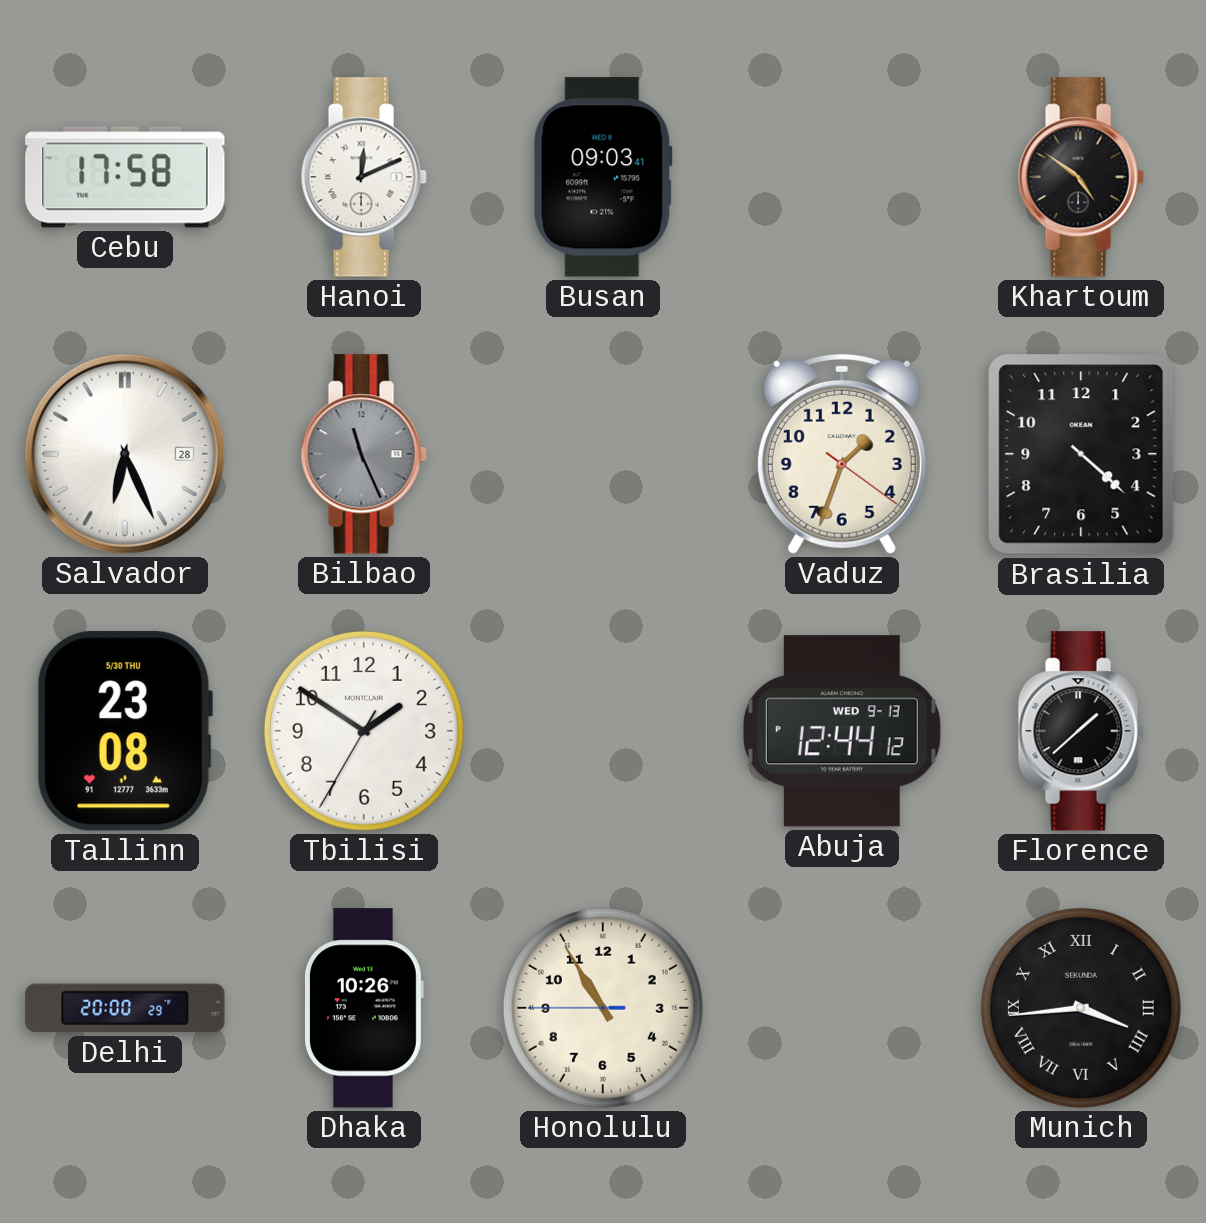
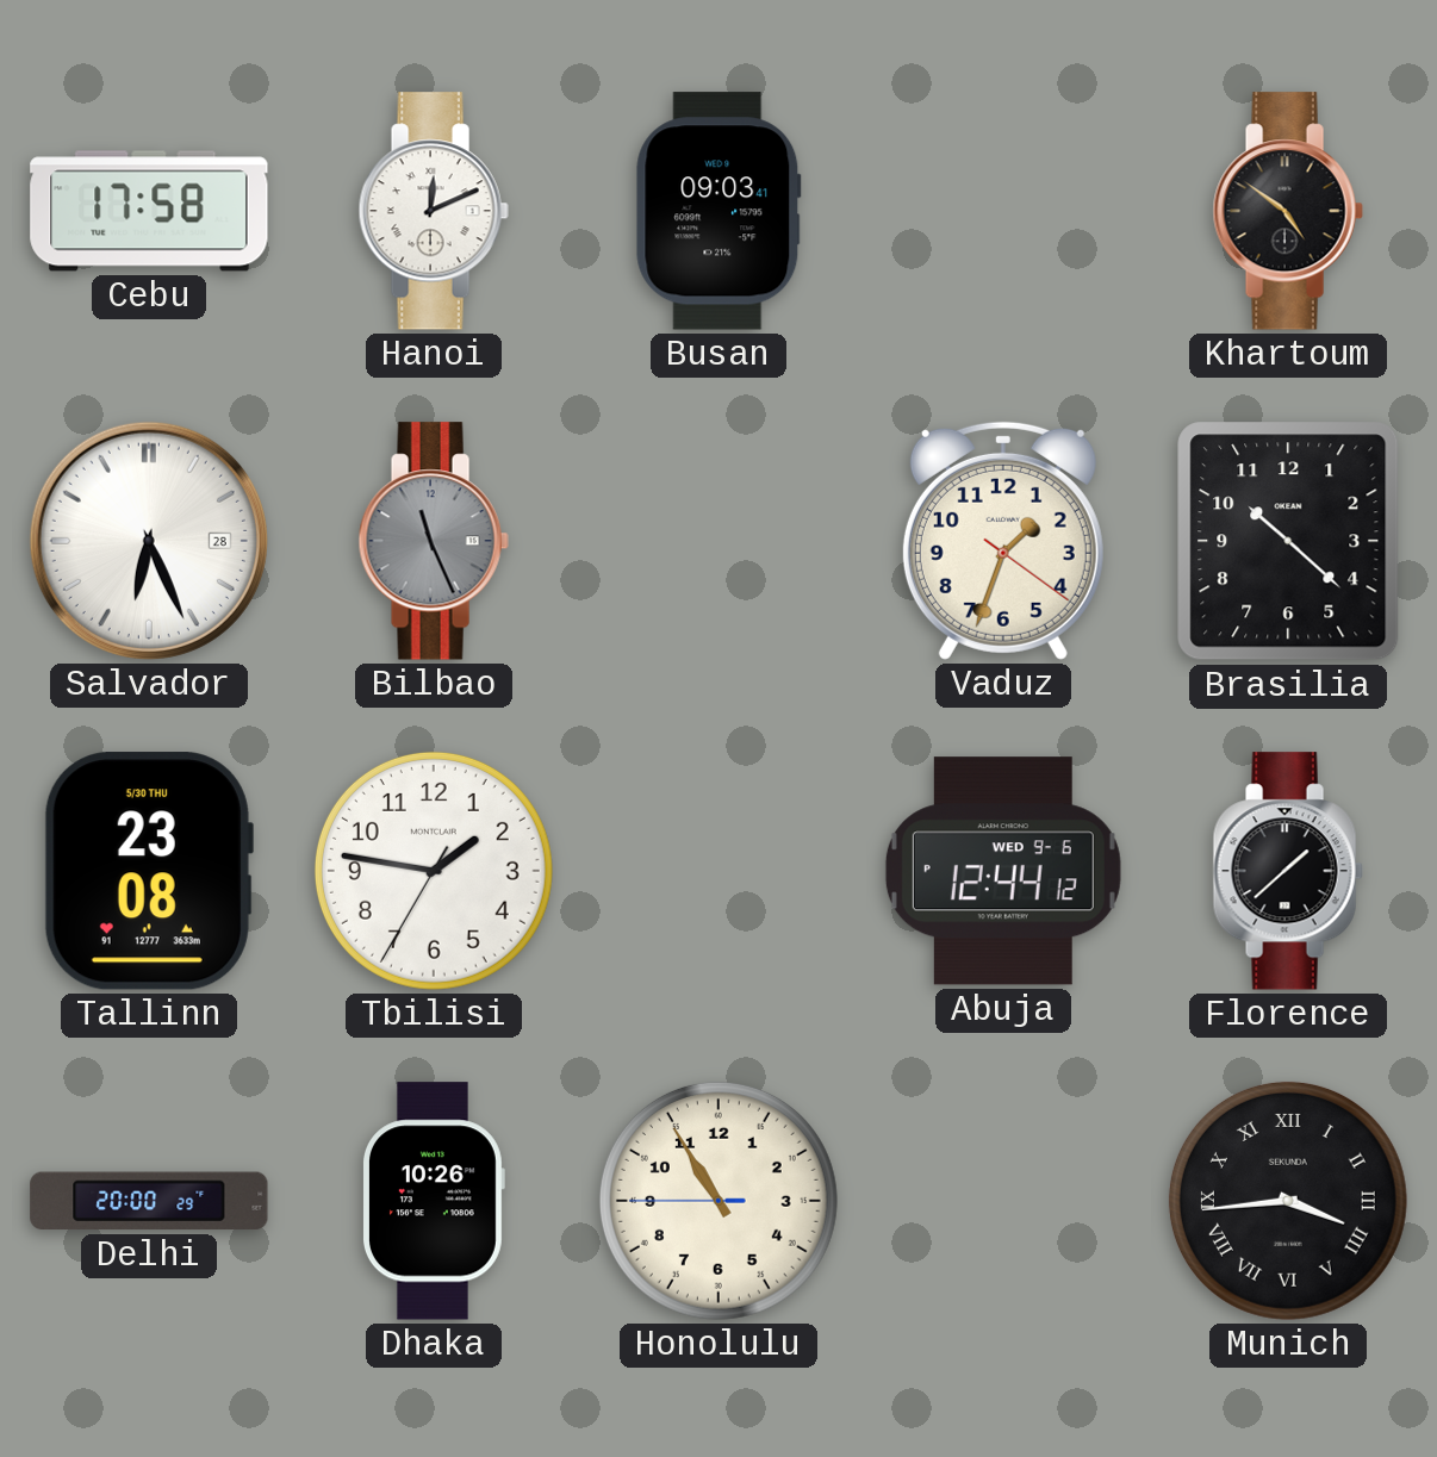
Brasilia: 4:22 -> 10:22 (1288, 541)
Tbilisi: 1:50 -> 1:46 (434, 871)
Abuja date: WED 9-13 -> WED 9-6 (1003, 871)
